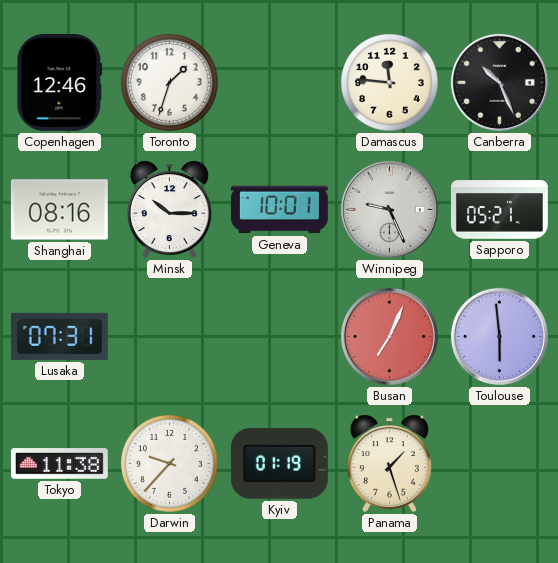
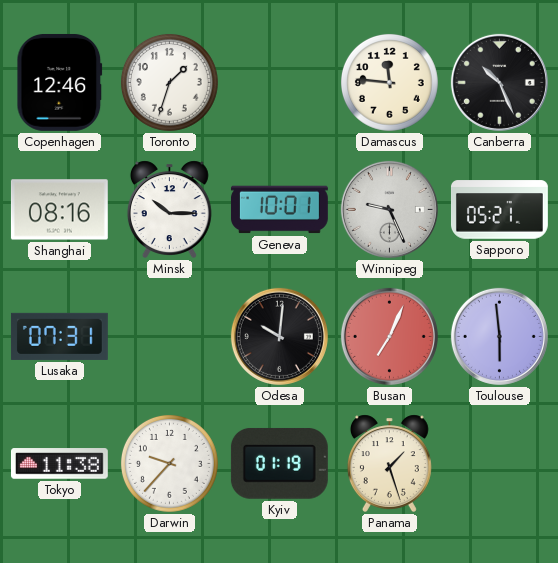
Odesa: none -> 10:01 (279, 336)
